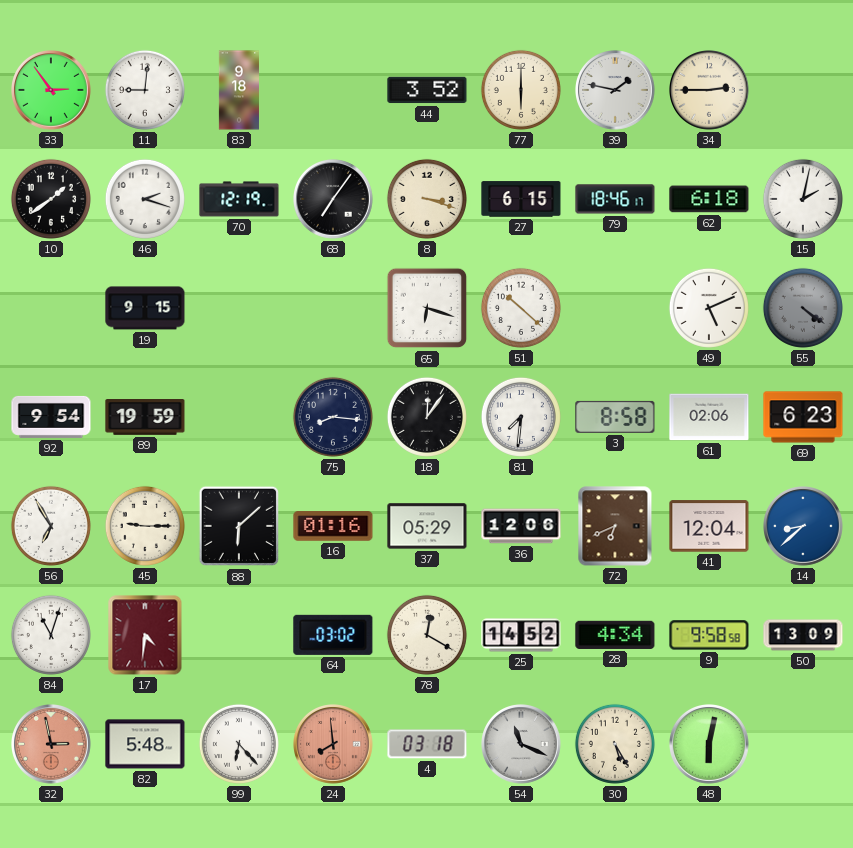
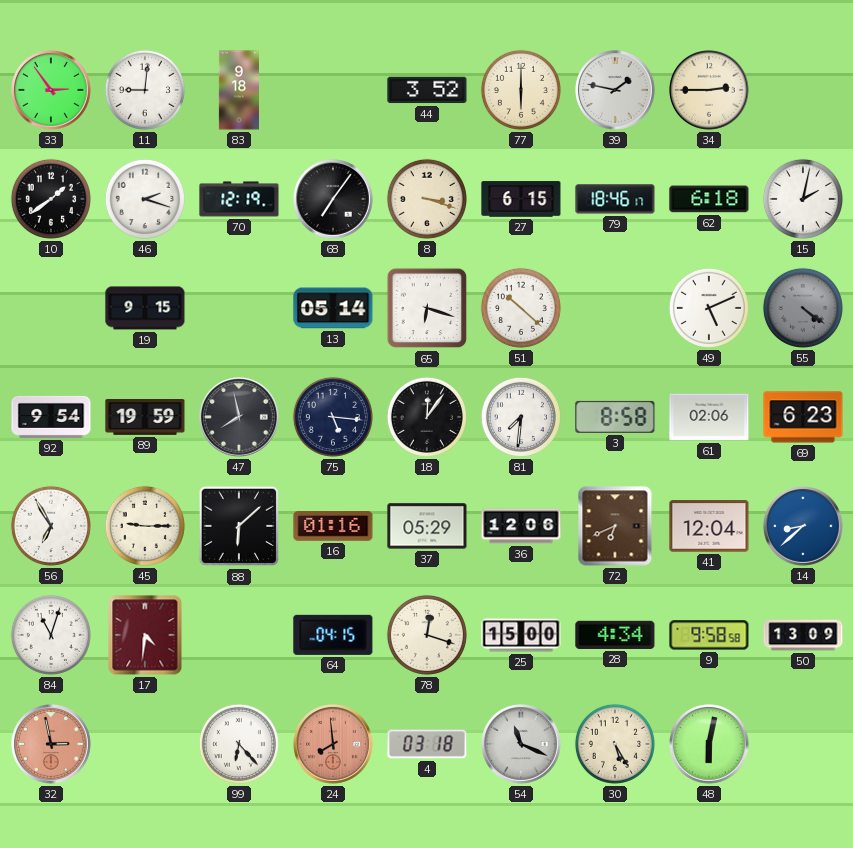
13: none -> 05:14 (333, 308)
47: none -> 7:58 (240, 418)
75: 8:16 -> 5:16 (333, 417)
64: 03:02 -> 04:15 (333, 635)
78: 12:20 -> 12:18 (427, 635)
25: 14:52 -> 15:00 (521, 635)
82: 5:48 -> none (145, 744)
